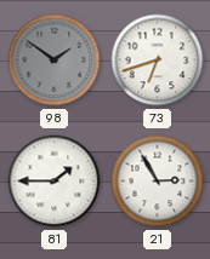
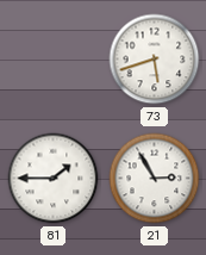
98: 1:51 -> none (55, 61)
73: 6:42 -> 5:42 (155, 60)
